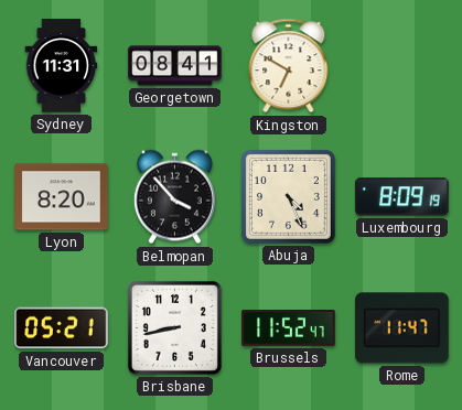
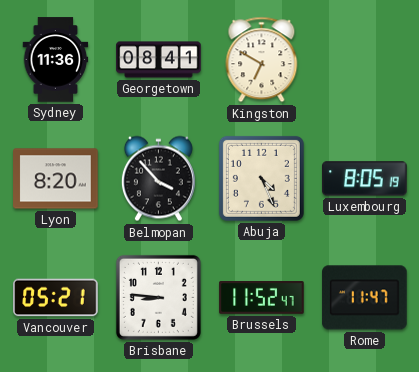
Sydney: 11:31 -> 11:36 (56, 60)
Luxembourg: 8:09 -> 8:05 (365, 179)
Brisbane: 8:43 -> 8:46 (158, 297)
